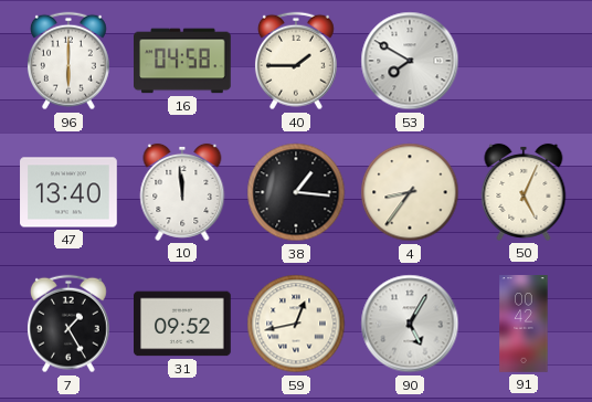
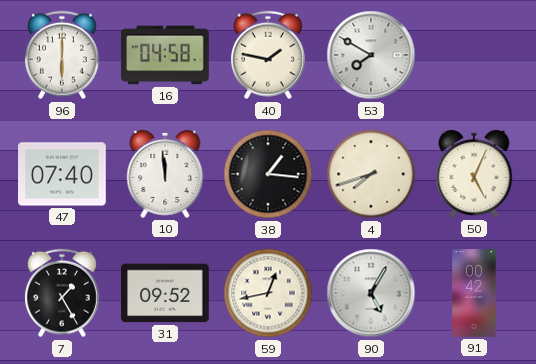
40: 1:45 -> 1:47 (268, 55)
47: 13:40 -> 07:40 (62, 174)
4: 8:36 -> 7:42 (371, 174)
